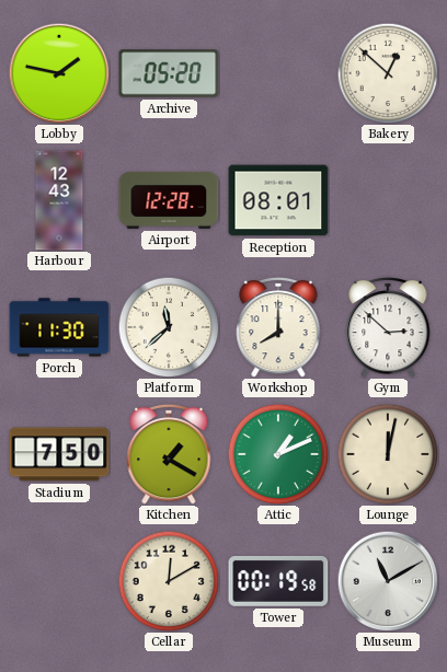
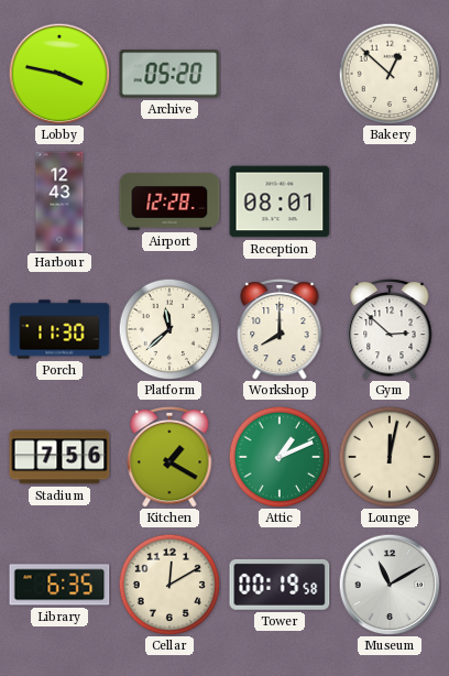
Lobby: 1:47 -> 3:47 (59, 74)
Stadium: 7:50 -> 7:56 (59, 457)
Library: none -> 6:35 (59, 585)
